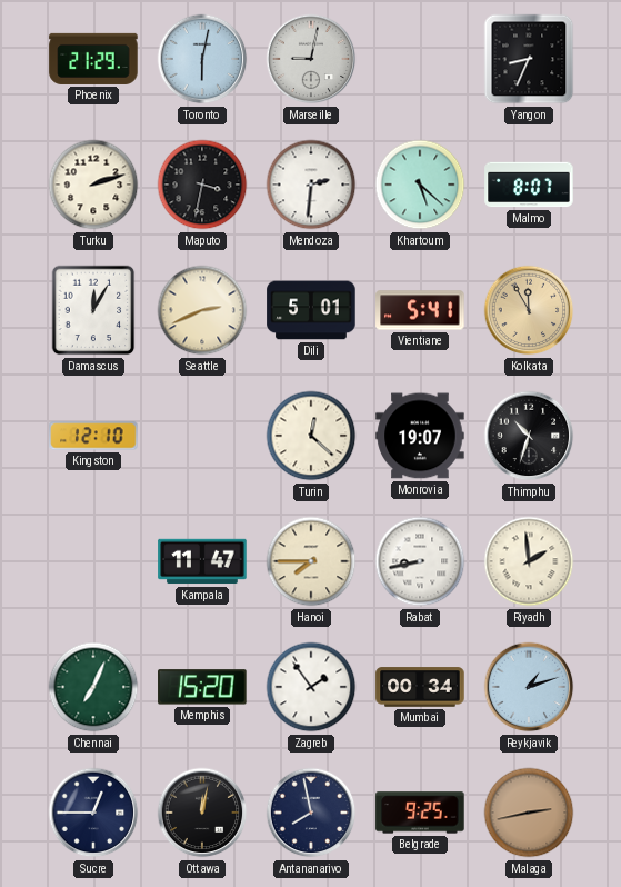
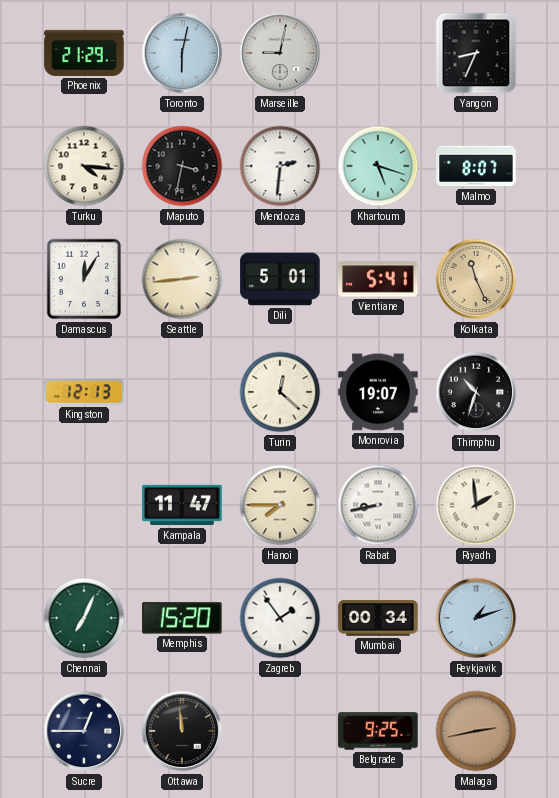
Turku: 2:12 -> 4:16 (84, 166)
Khartoum: 5:22 -> 5:18 (378, 166)
Seattle: 2:41 -> 2:44 (182, 279)
Kolkata: 11:55 -> 11:26 (476, 279)
Kingston: 12:10 -> 12:13 (84, 392)
Ottawa: 12:02 -> 11:59 (182, 731)
Antananarivo: 7:58 -> none (311, 813)
